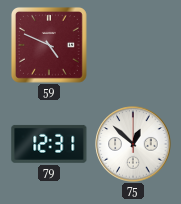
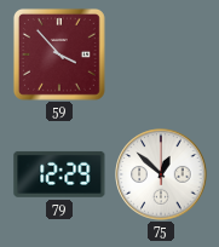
59: 4:49 -> 3:53 (59, 54)
79: 12:31 -> 12:29 (59, 174)
